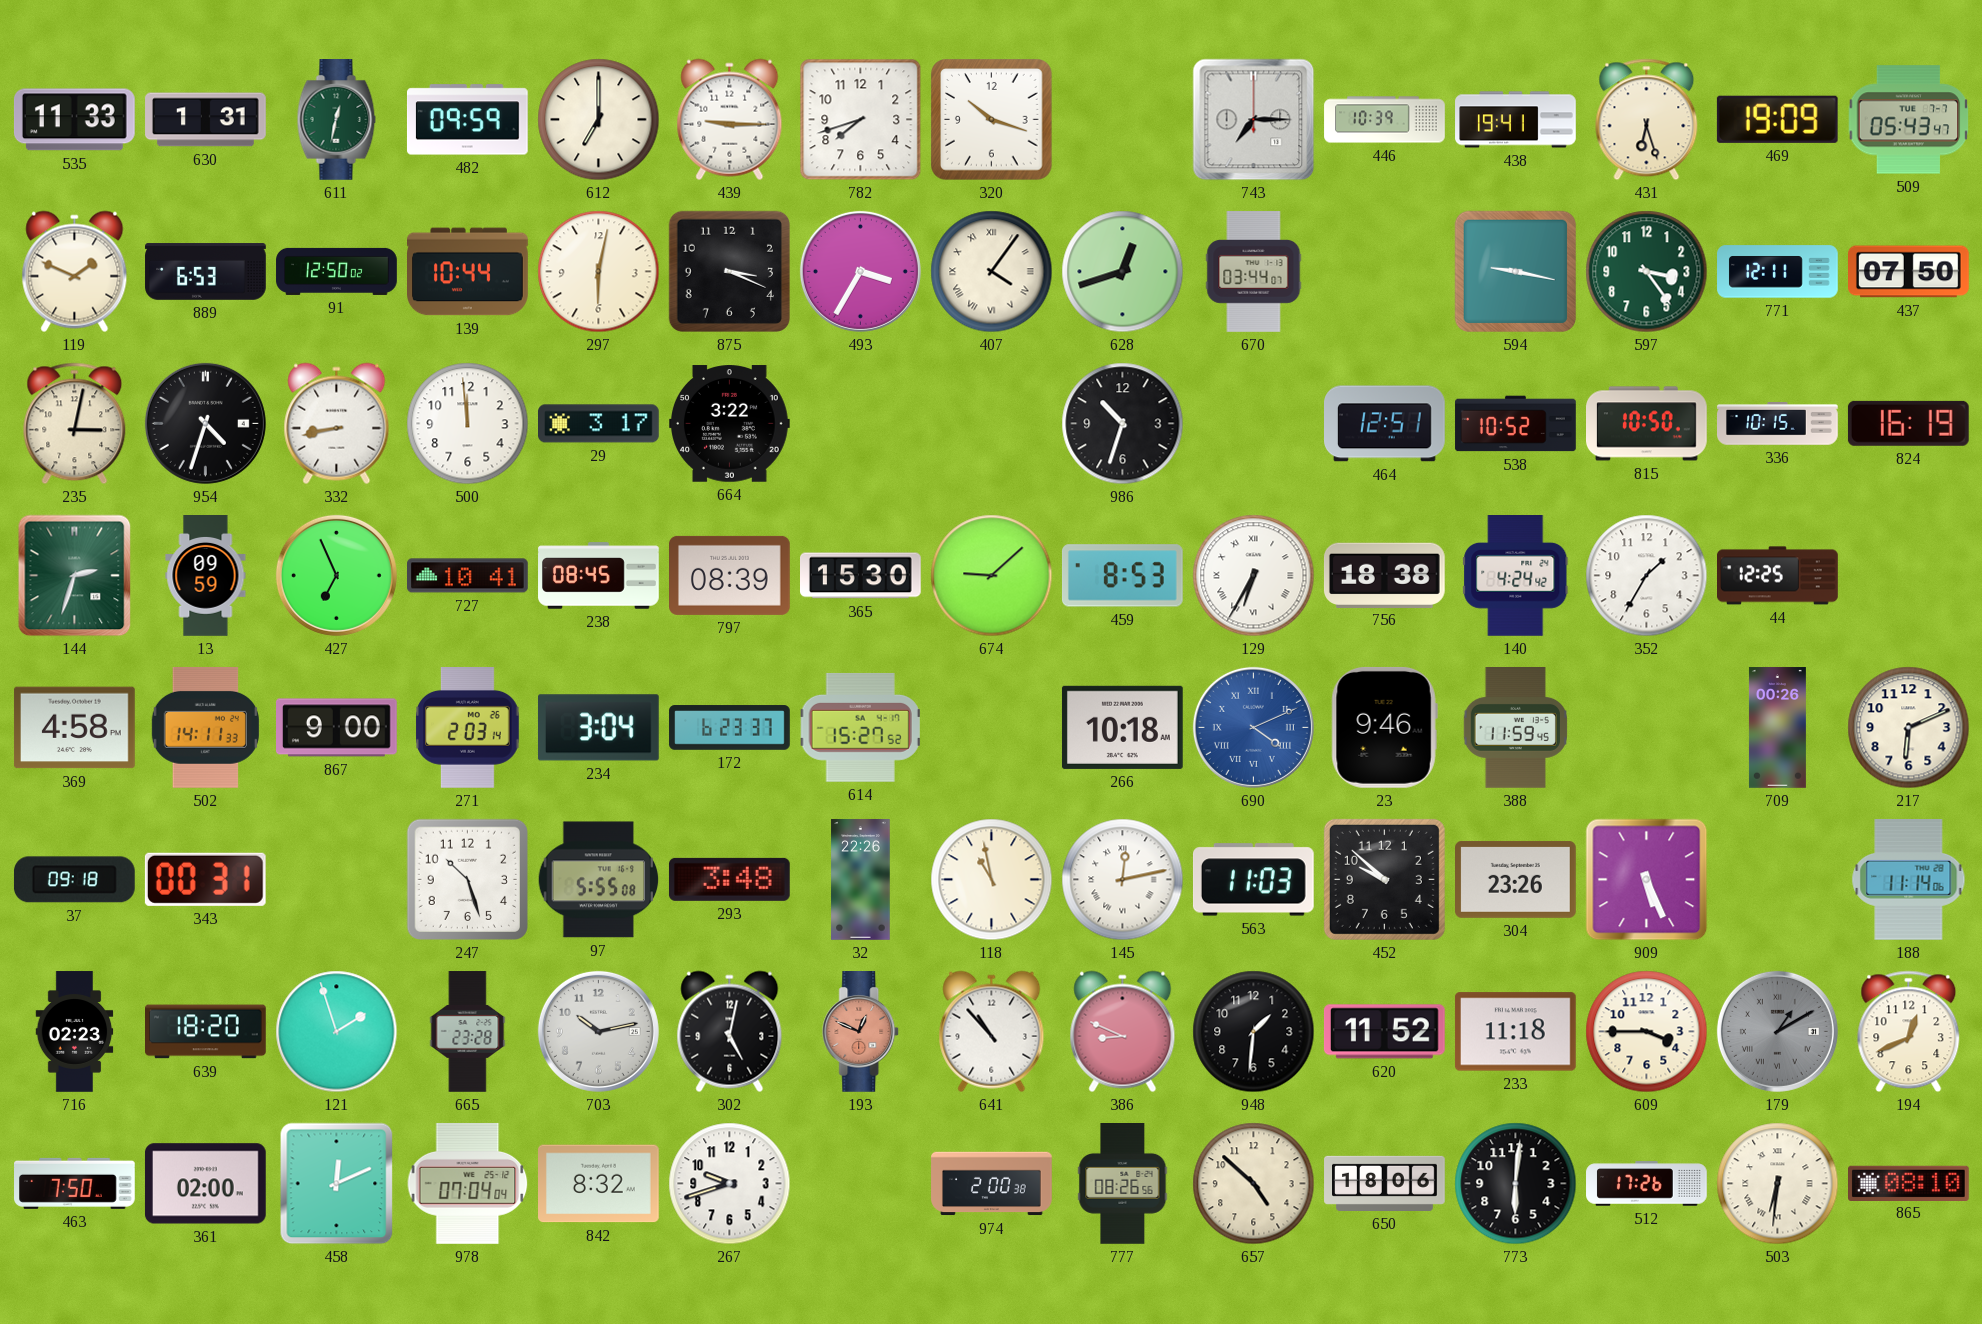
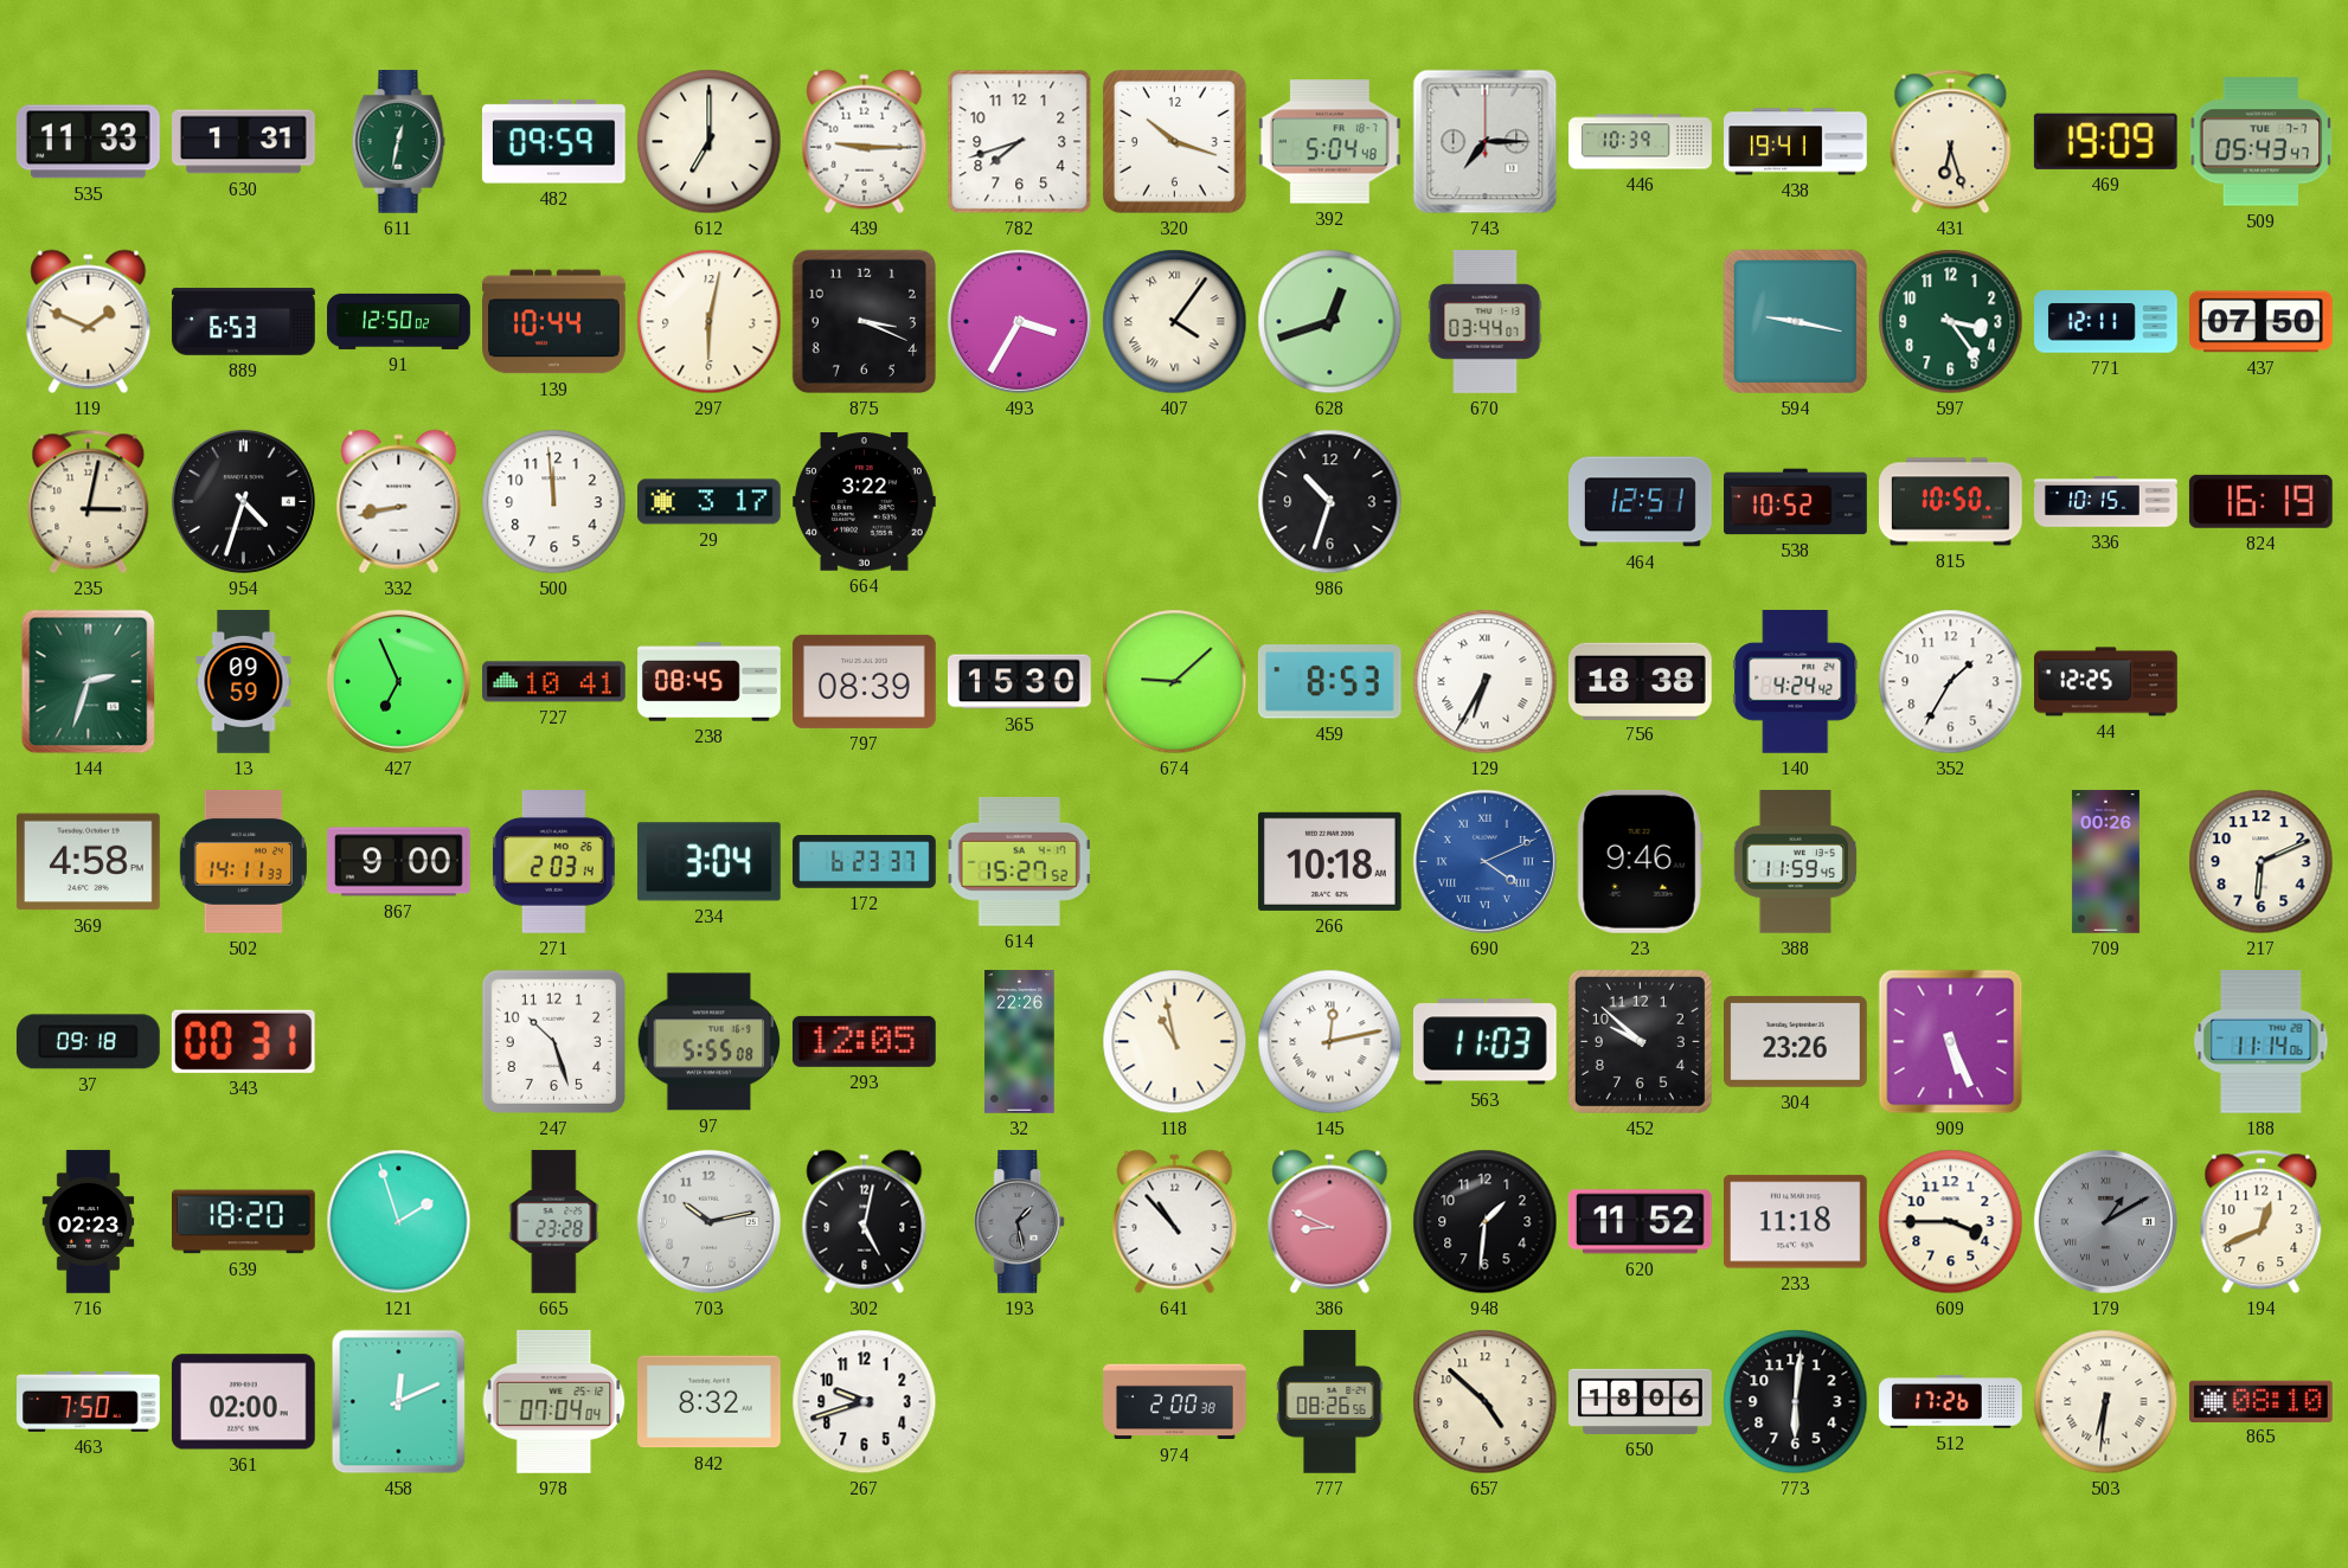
392: none -> 5:04 (1329, 142)
293: 3:48 -> 12:05 (864, 1041)
193: 12:49 -> 1:28 (1020, 1222)
193 dial: salmon -> grey (1020, 1222)
